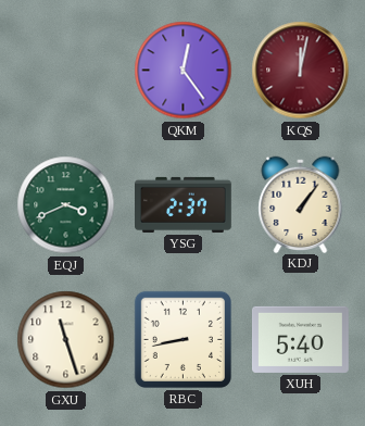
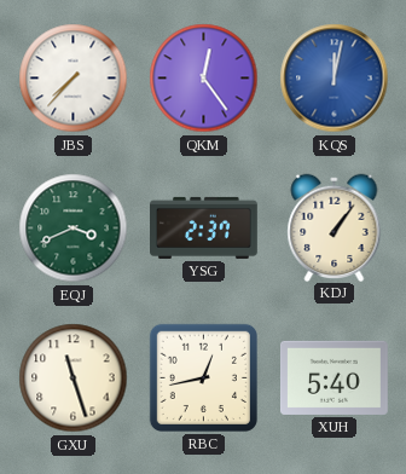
JBS: none -> 7:37 (74, 79)
KQS dial: burgundy -> blue (335, 79)
RBC: 8:43 -> 12:43 (203, 377)
